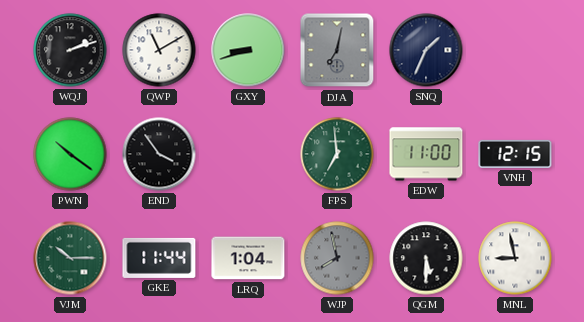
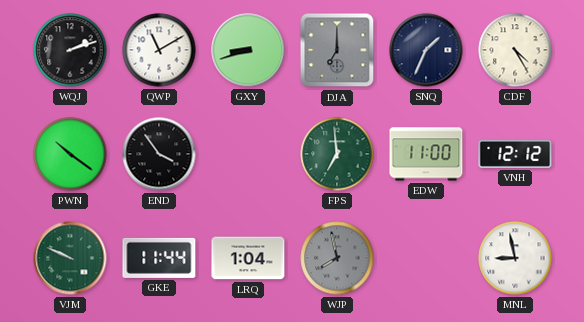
DJA: 7:02 -> 7:00 (337, 50)
CDF: none -> 4:25 (515, 50)
VNH: 12:15 -> 12:12 (515, 154)
VJM: 10:15 -> 9:49 (70, 258)
QGM: 5:30 -> none (426, 258)
